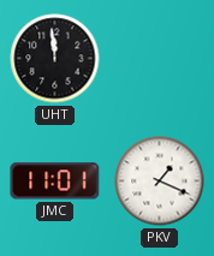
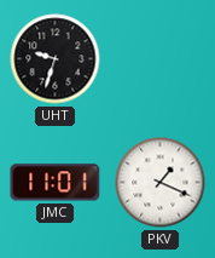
UHT: 11:59 -> 9:33 (56, 59)
